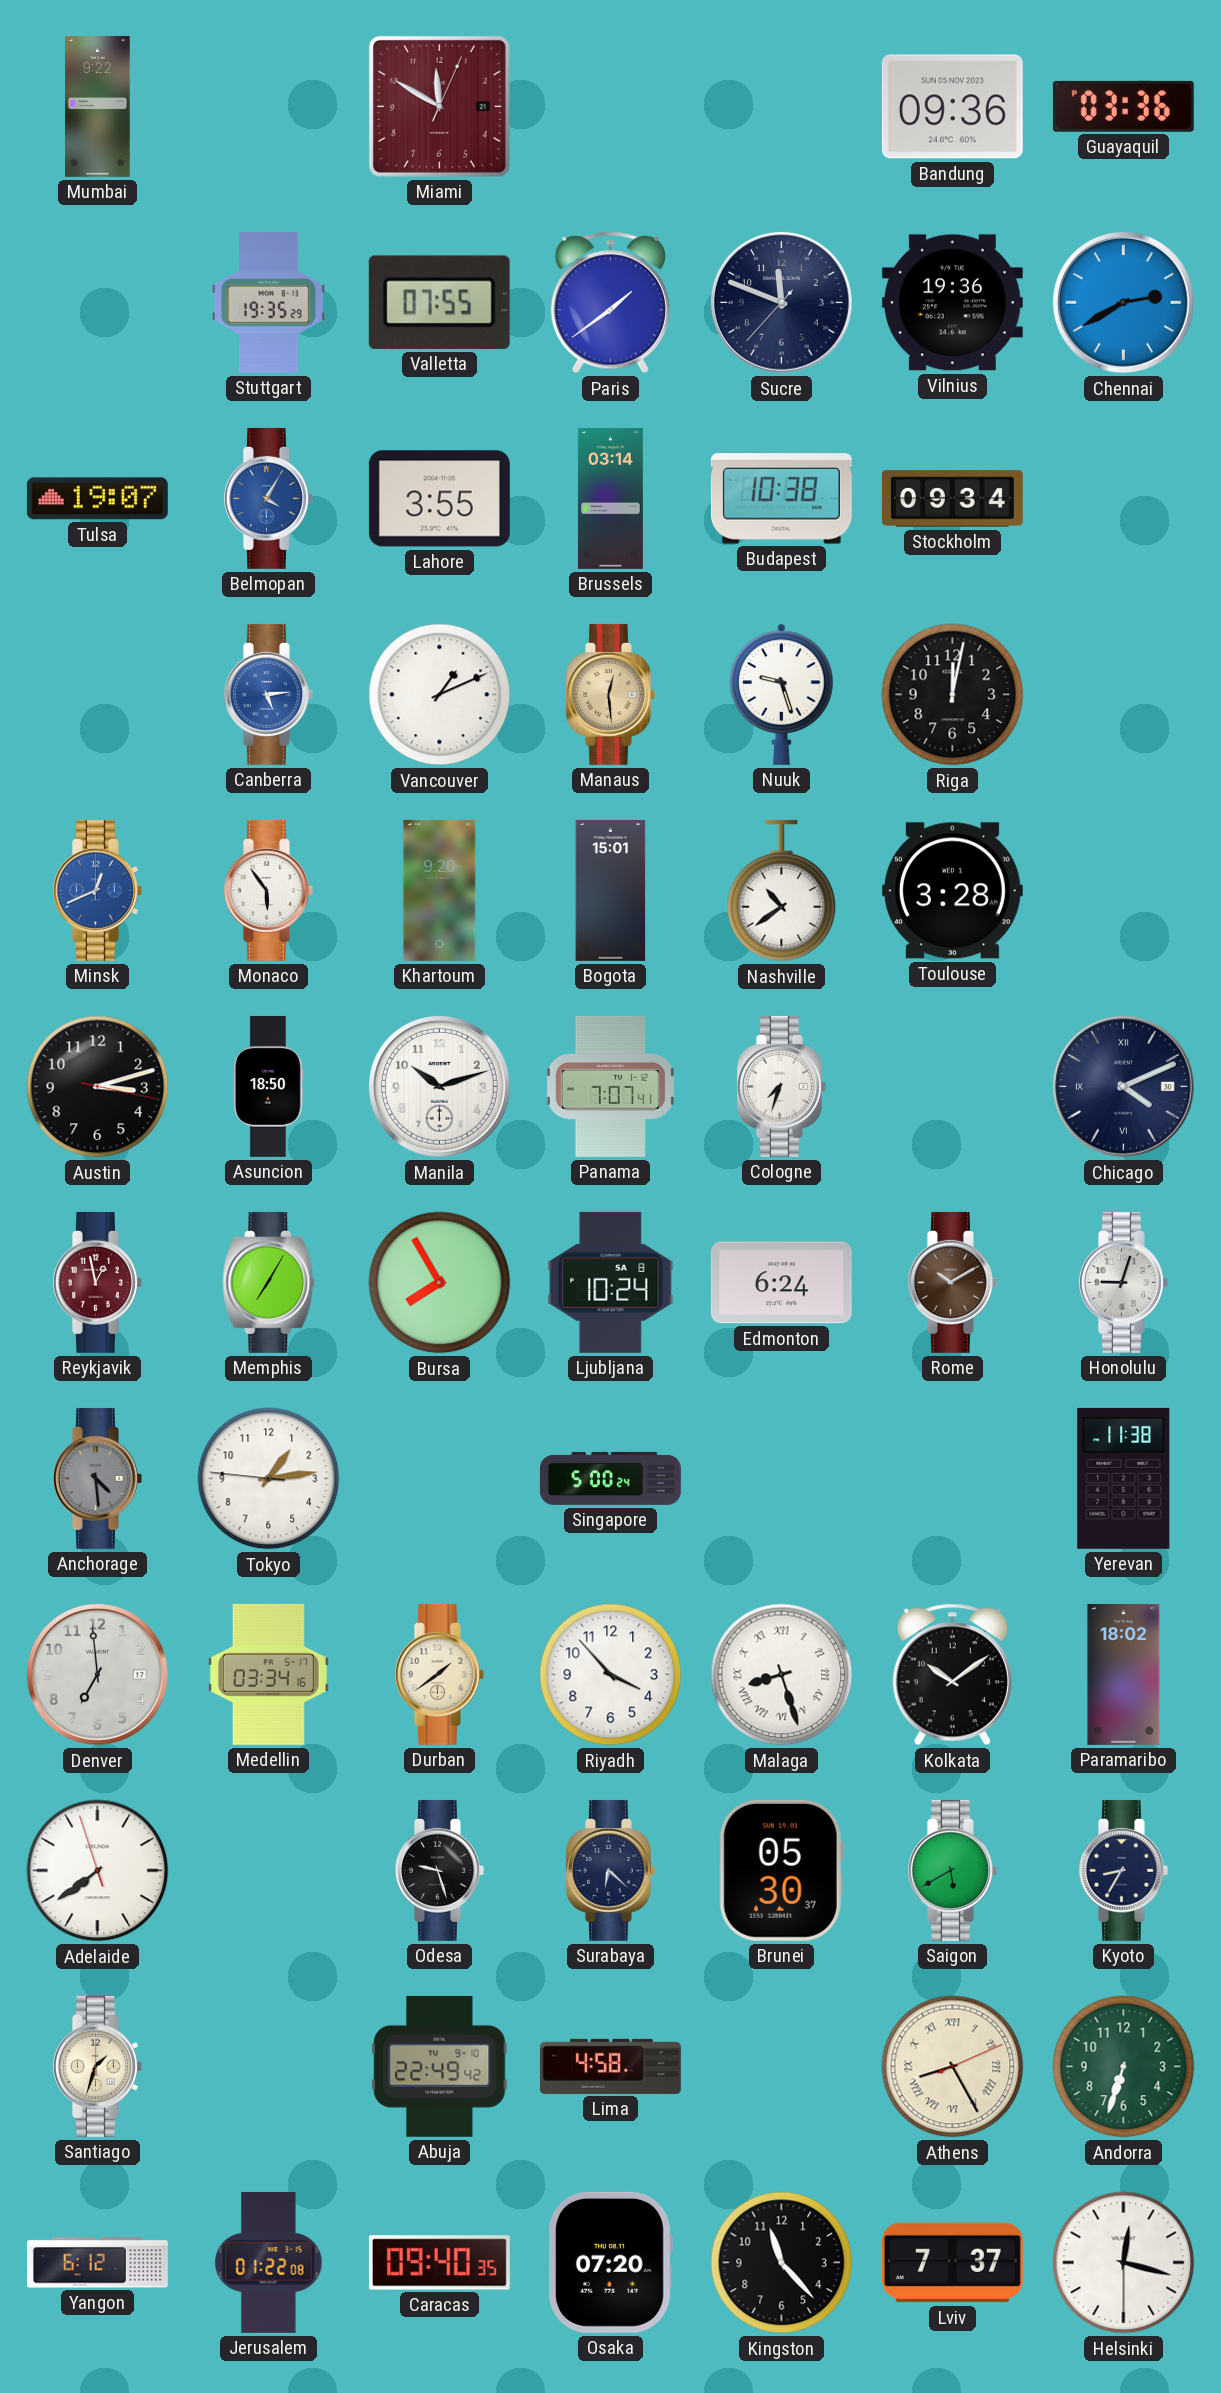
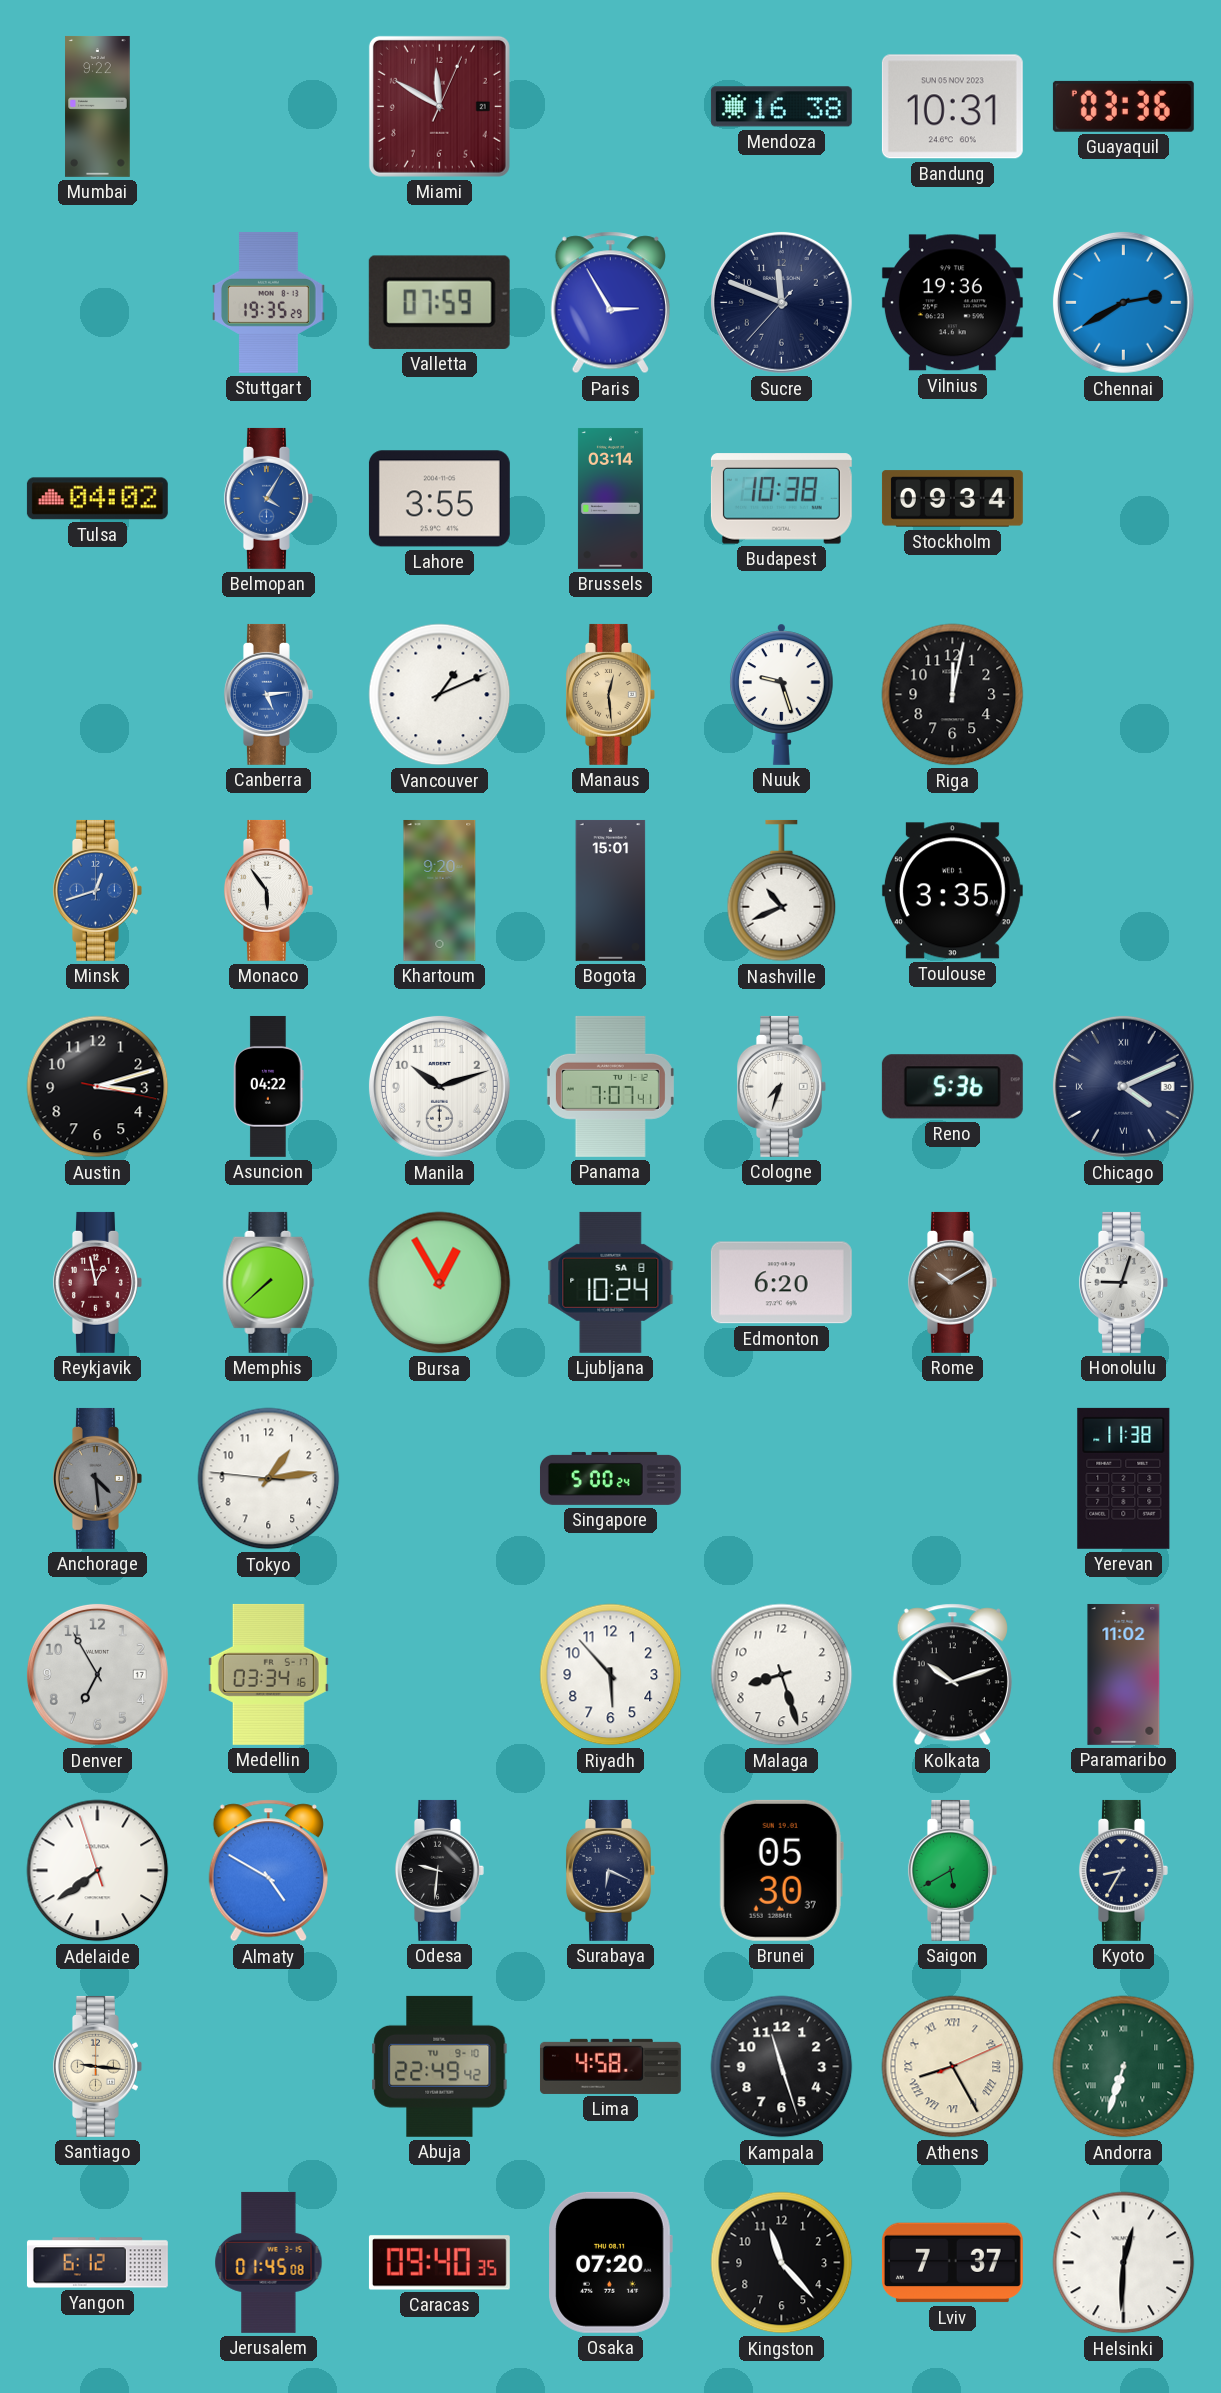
Mendoza: none -> 16:38 (781, 107)
Bandung: 09:36 -> 10:31 (952, 107)
Valletta: 07:55 -> 07:59 (439, 302)
Paris: 1:39 -> 2:55 (610, 303)
Tulsa: 19:07 -> 04:02 (97, 499)
Minsk: 12:41 -> 12:42 (97, 890)
Nashville: 10:39 -> 10:41 (782, 891)
Toulouse: 3:28 -> 3:35 (952, 891)
Asuncion: 18:50 -> 04:22 (269, 1086)
Reno: none -> 5:36 (952, 1087)
Memphis: 7:05 -> 7:38 (269, 1282)
Bursa: 7:55 -> 12:55 (440, 1283)
Edmonton: 6:24 -> 6:20 (781, 1283)
Denver: 6:59 -> 6:55 (97, 1674)
Durban: 1:39 -> none (439, 1674)
Riyadh: 3:53 -> 5:53 (611, 1675)
Malaga numerals: Roman -> Arabic (782, 1675)
Kolkata: 10:09 -> 10:12 (952, 1675)
Paramaribo: 18:02 -> 11:02 (1124, 1674)
Almaty: none -> 4:50 (268, 1871)
Odesa: 9:27 -> 9:31 (439, 1870)
Surabaya: 6:22 -> 6:19 (610, 1870)
Santiago: 1:33 -> 9:16 (97, 2066)
Kampala: none -> 11:27 (782, 2067)
Andorra numerals: Arabic -> Roman (1124, 2067)
Jerusalem: 01:22 -> 01:45 (269, 2262)
Helsinki: 12:17 -> 12:30 (1124, 2263)
